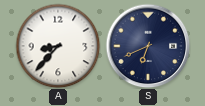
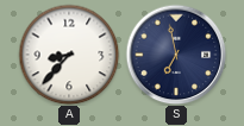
S: 6:41 -> 6:58 (176, 55)
